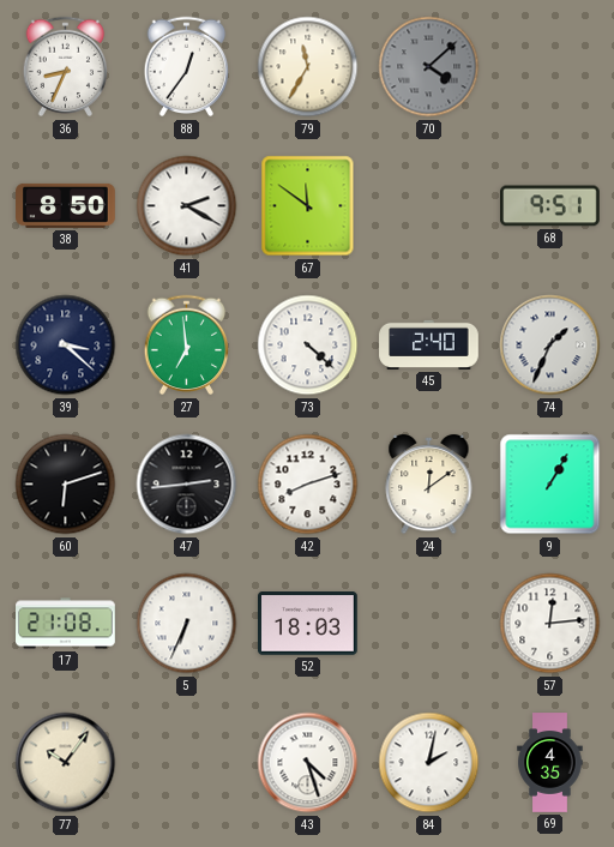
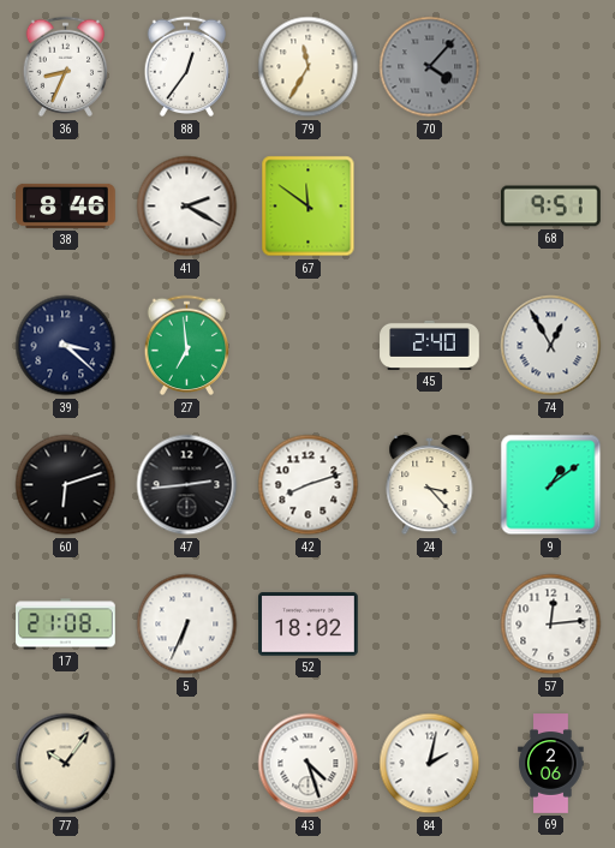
70: 4:08 -> 4:07 (430, 67)
38: 8:50 -> 8:46 (66, 205)
73: 4:22 -> none (308, 346)
74: 1:34 -> 12:55 (551, 346)
24: 12:09 -> 3:23 (430, 485)
9: 1:05 -> 1:09 (551, 485)
52: 18:03 -> 18:02 (309, 625)
69: 4:35 -> 2:06 (551, 764)
